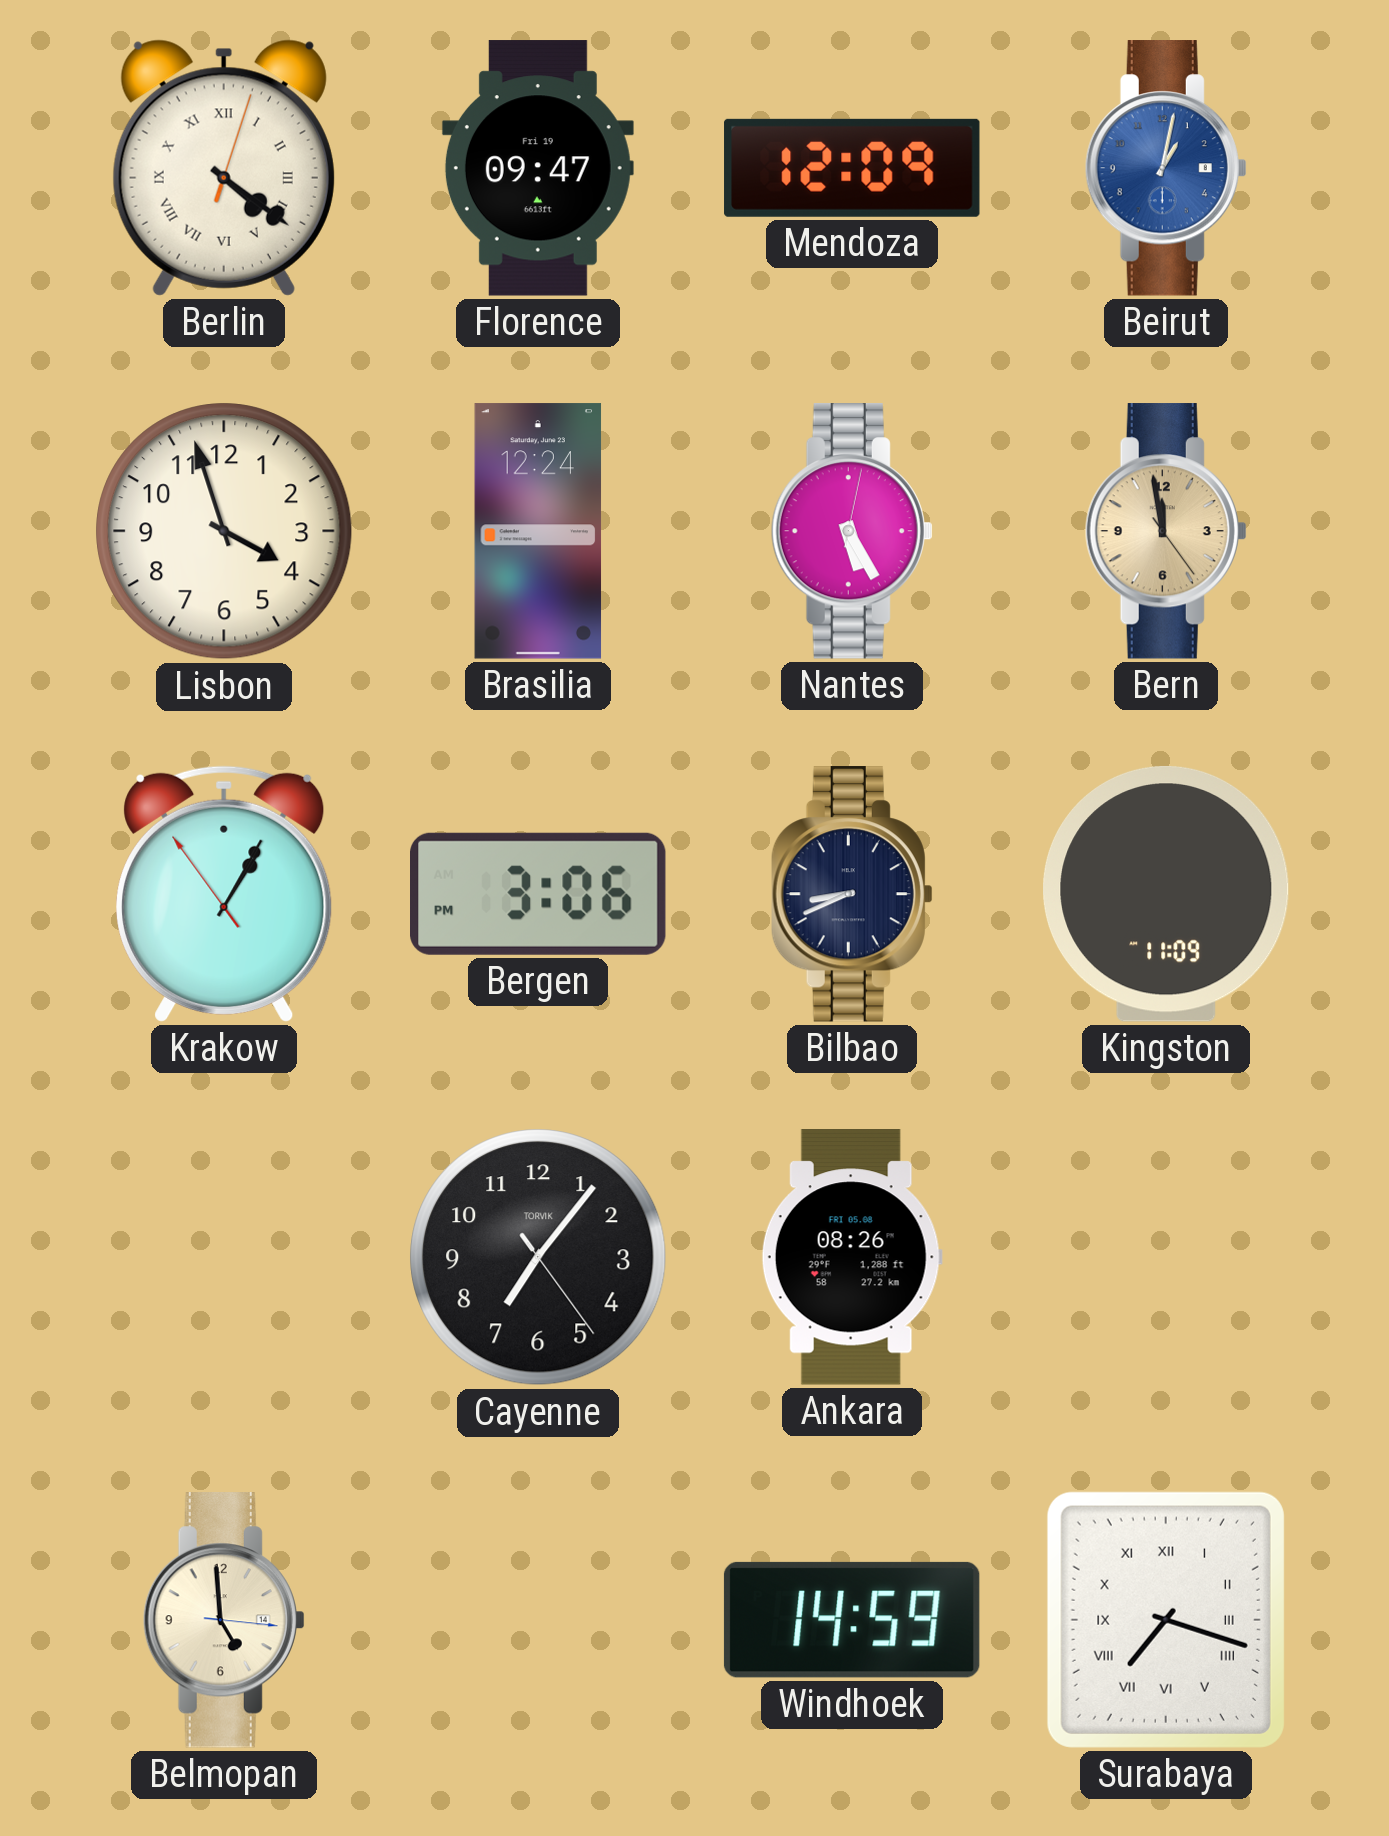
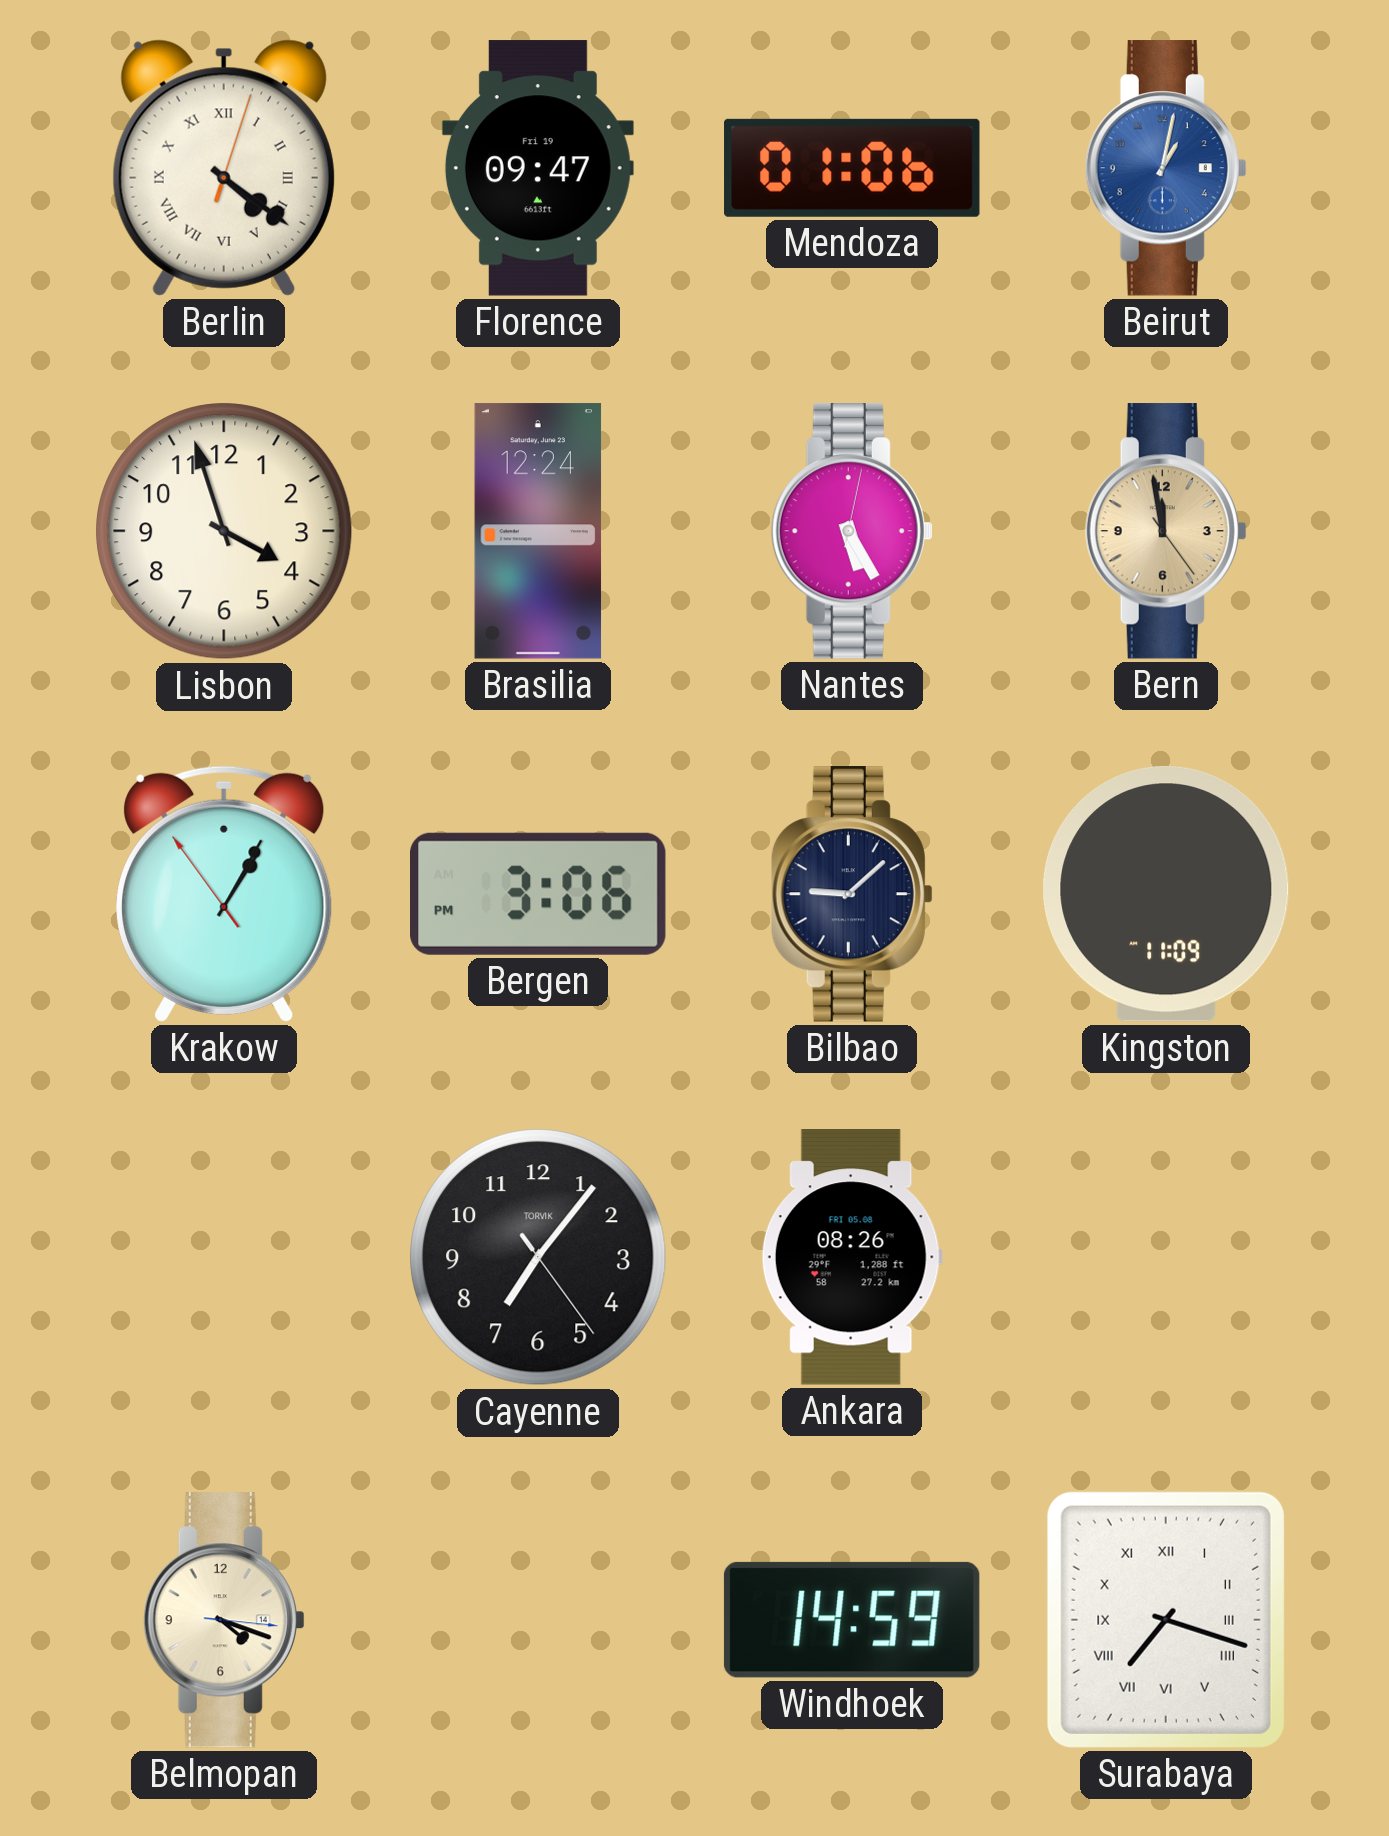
Mendoza: 12:09 -> 01:06 (852, 168)
Bilbao: 8:41 -> 9:08 (852, 894)
Belmopan: 4:59 -> 4:18 (224, 1620)
